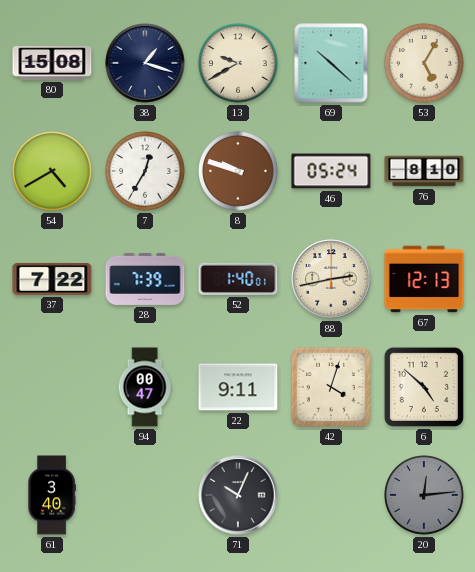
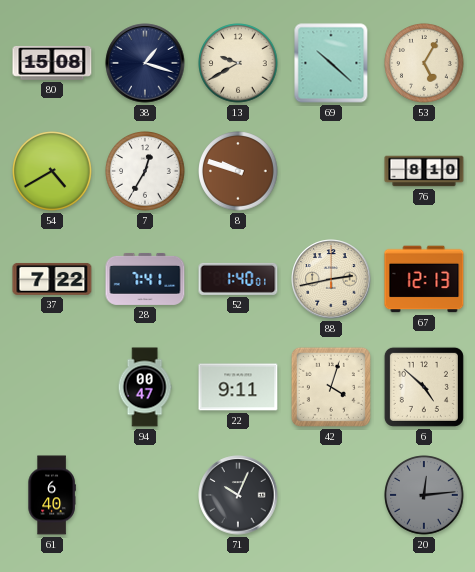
46: 05:24 -> none (331, 171)
28: 7:39 -> 7:41 (145, 279)
61: 3:40 -> 6:40 (52, 495)
